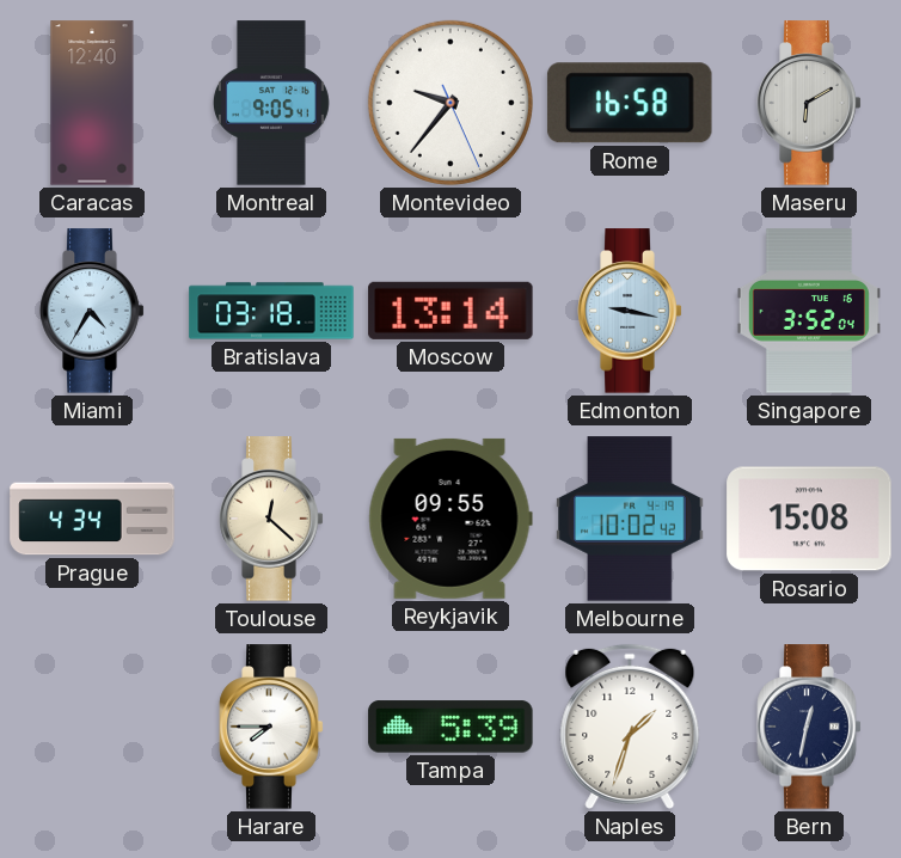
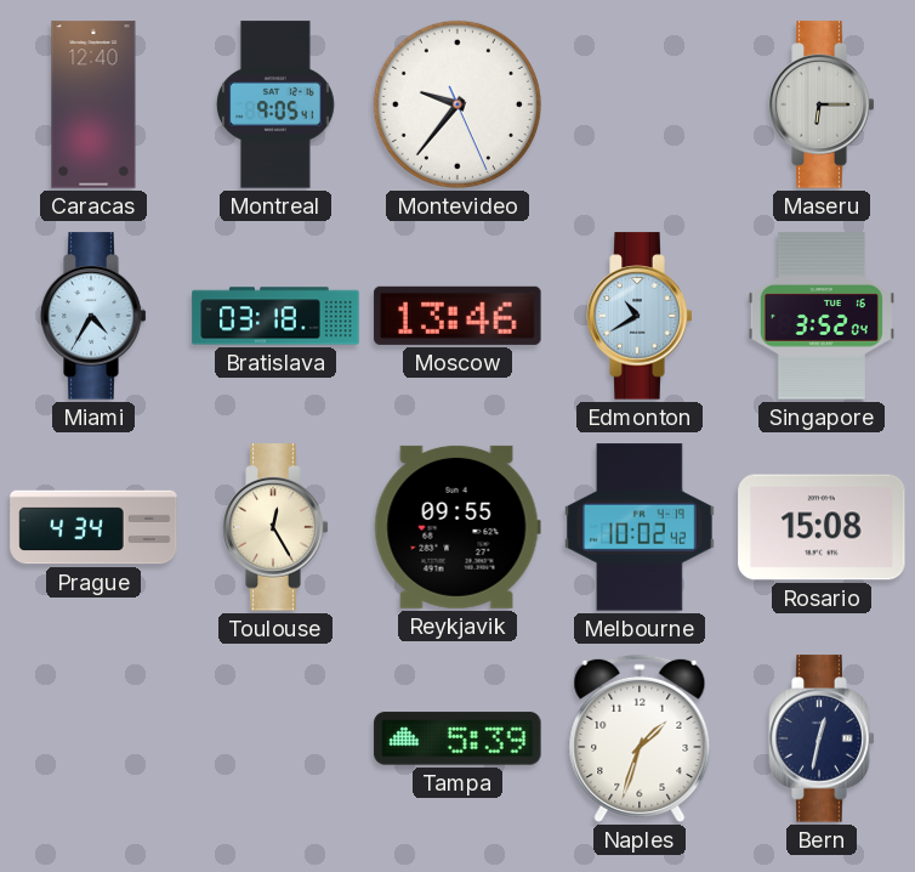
Rome: 16:58 -> none (630, 103)
Maseru: 6:10 -> 6:15 (822, 104)
Moscow: 13:14 -> 13:46 (457, 316)
Edmonton: 9:17 -> 10:40 (640, 316)
Toulouse: 12:22 -> 12:25 (275, 527)
Harare: 7:45 -> none (271, 727)
